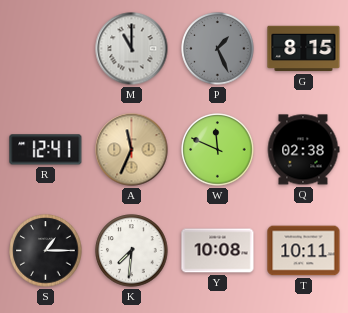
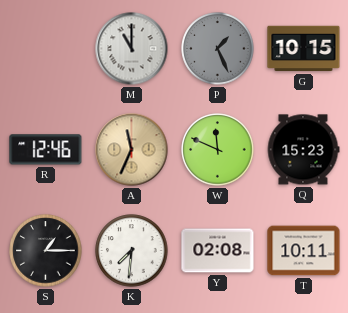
G: 8:15 -> 10:15 (304, 49)
R: 12:41 -> 12:46 (46, 150)
Q: 02:38 -> 15:23 (303, 150)
Y: 10:08 -> 02:08 (218, 251)
